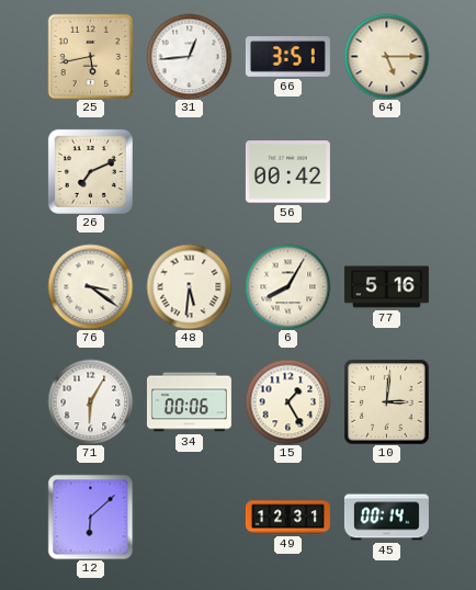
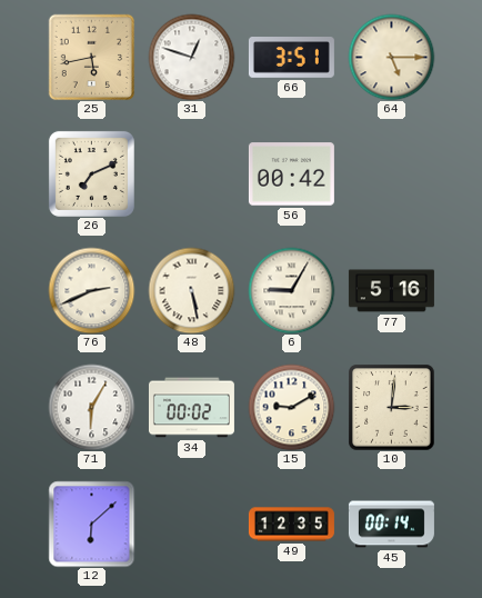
31: 12:44 -> 12:48 (191, 57)
76: 3:21 -> 2:41 (91, 290)
48: 5:31 -> 5:28 (191, 290)
6: 8:05 -> 9:05 (291, 290)
34: 00:06 -> 00:02 (191, 408)
15: 1:25 -> 9:10 (291, 407)
49: 12:31 -> 12:35 (291, 525)
